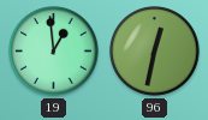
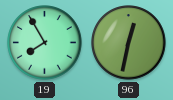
19: 12:59 -> 7:55 (45, 43)
